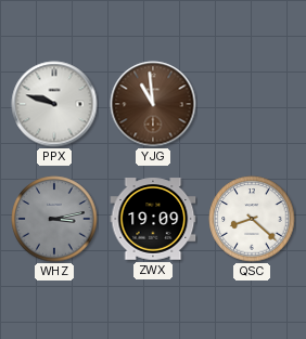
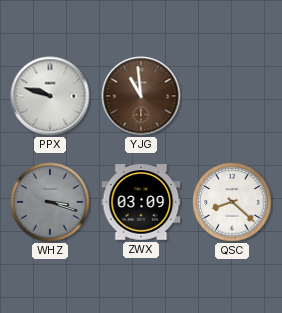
WHZ: 3:13 -> 3:18 (50, 202)
ZWX: 19:09 -> 03:09 (141, 202)
